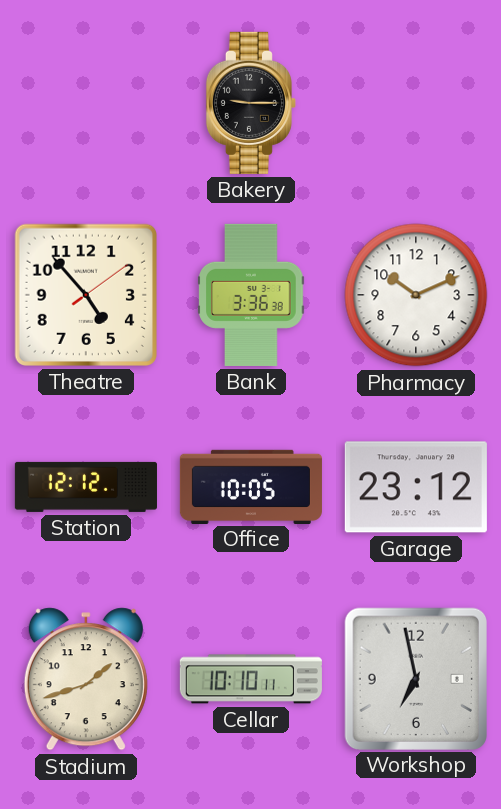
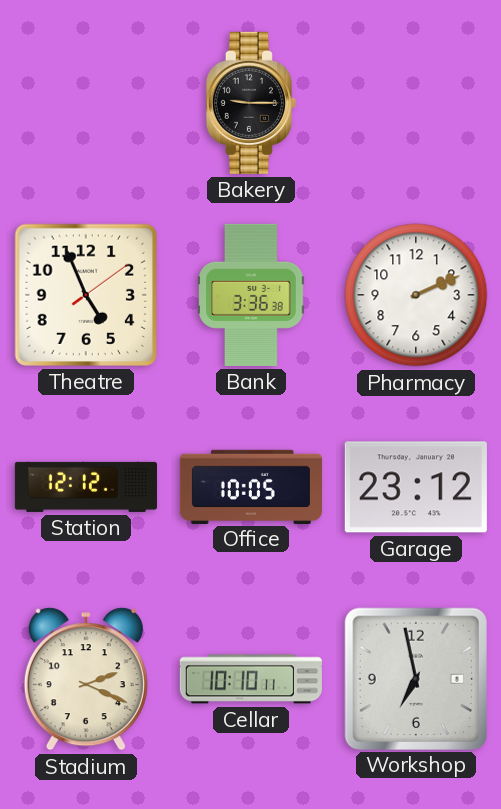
Theatre: 4:53 -> 4:56 (86, 295)
Pharmacy: 10:11 -> 2:11 (416, 295)
Stadium: 1:42 -> 2:19 (86, 679)
